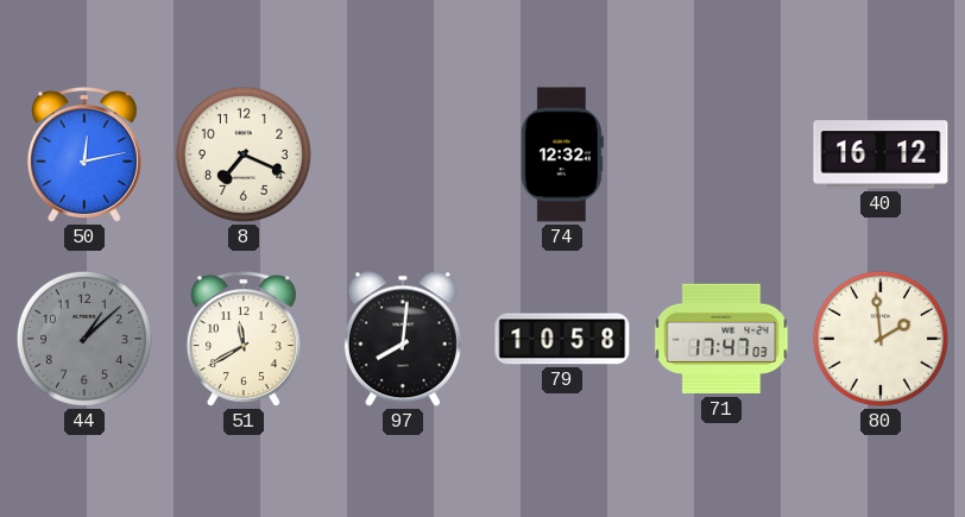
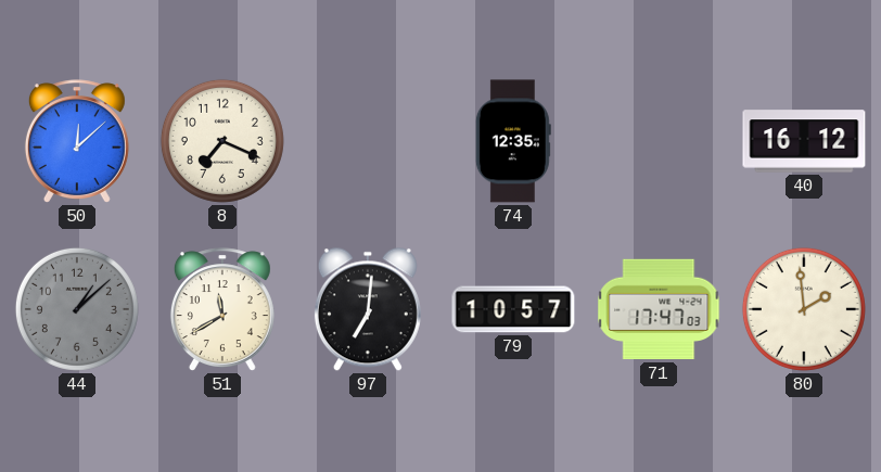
50: 12:13 -> 12:08 (77, 141)
74: 12:32 -> 12:35 (513, 141)
97: 8:01 -> 7:01 (368, 309)
79: 10:58 -> 10:57 (513, 309)
